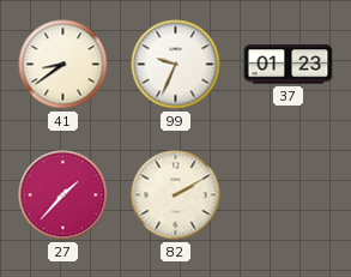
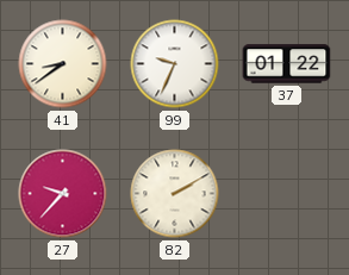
37: 01:23 -> 01:22 (287, 64)
27: 1:37 -> 9:37 (63, 194)
